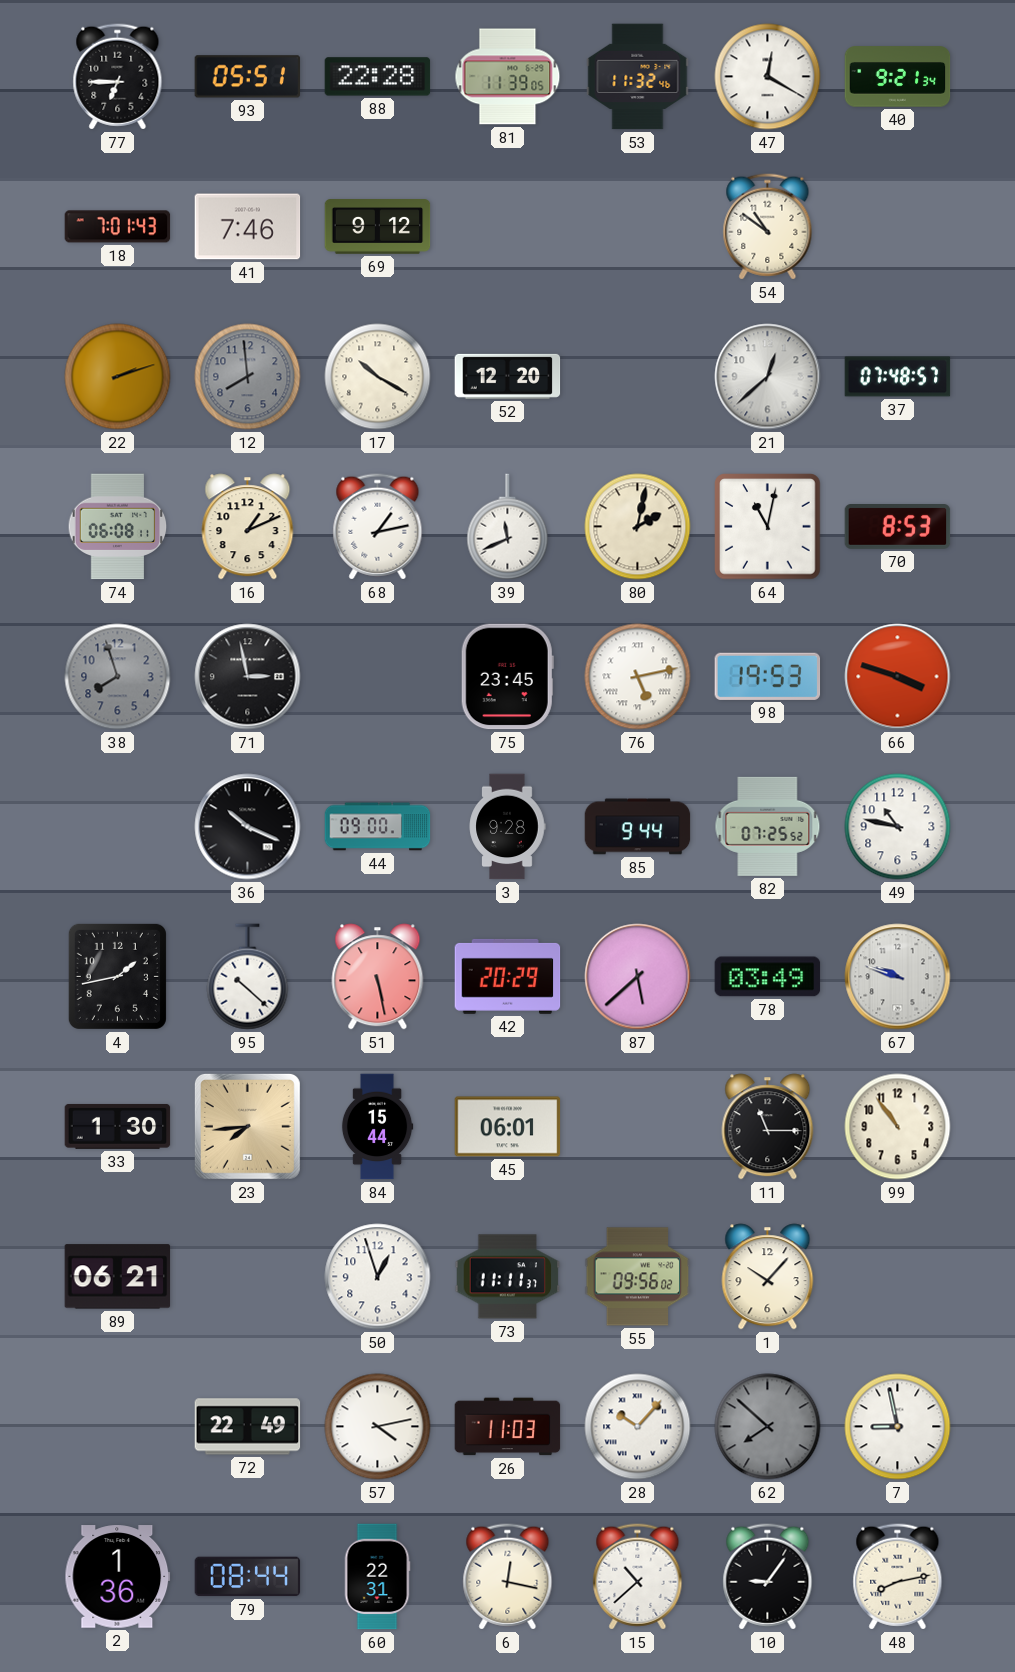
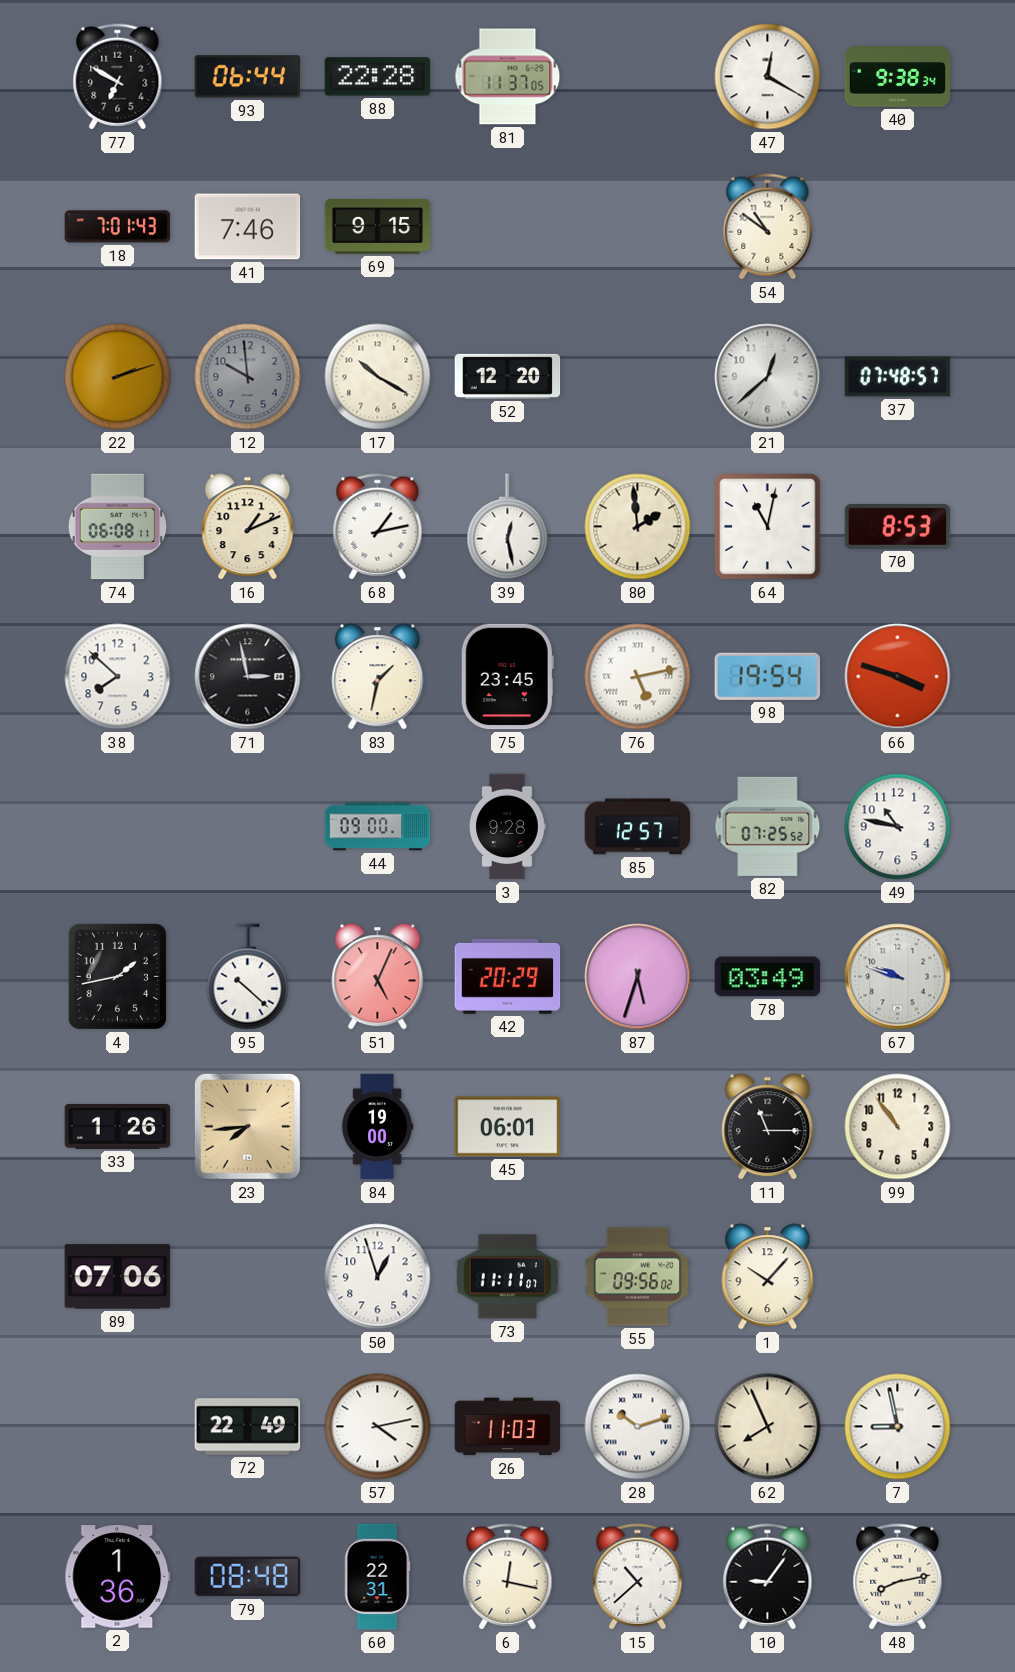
77: 6:45 -> 6:50 (118, 77)
93: 05:51 -> 06:44 (248, 77)
81: 11:39 -> 11:37 (508, 77)
53: 11:32 -> none (638, 77)
40: 9:21 -> 9:38 (898, 77)
69: 9:12 -> 9:15 (378, 227)
12: 7:59 -> 9:59 (248, 377)
39: 11:41 -> 12:28 (508, 527)
80: 2:02 -> 1:59 (638, 527)
38: 7:57 -> 7:52 (118, 677)
38 dial: grey -> white (118, 677)
83: none -> 1:32 (378, 677)
98: 19:53 -> 19:54 (768, 676)
36: 10:19 -> none (248, 827)
85: 9:44 -> 12:57 (638, 827)
51: 5:28 -> 5:04 (378, 977)
87: 5:38 -> 5:33 (638, 977)
33: 1:30 -> 1:26 (118, 1126)
84: 15:44 -> 19:00 (377, 1127)
89: 06:21 -> 07:06 (118, 1277)
73: 11:11:37 -> 11:11:07 (508, 1277)
28: 10:07 -> 10:12 (638, 1427)
62: 7:52 -> 7:56 (768, 1427)
62 dial: grey -> cream (768, 1427)
79: 08:44 -> 08:48 (248, 1577)
